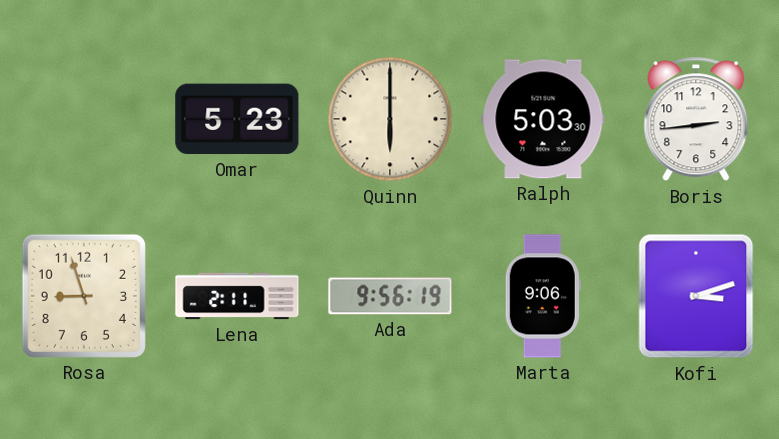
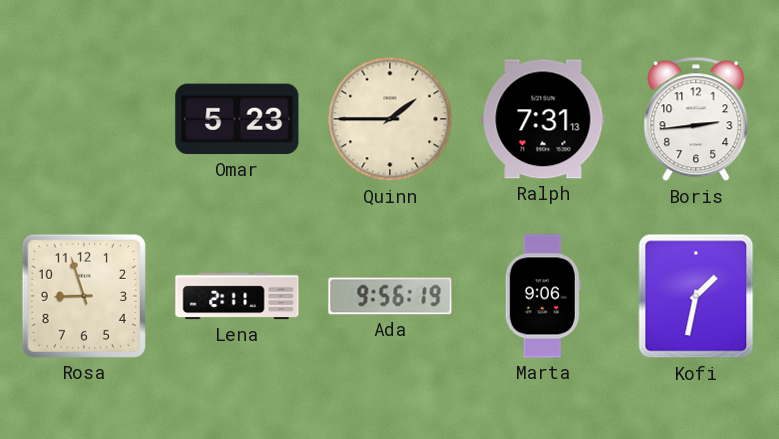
Quinn: 6:00 -> 1:45 (390, 119)
Ralph: 5:03 -> 7:31 (543, 119)
Kofi: 3:12 -> 1:32 (696, 296)
